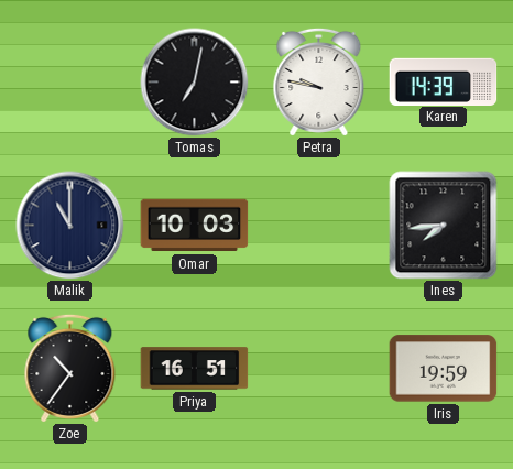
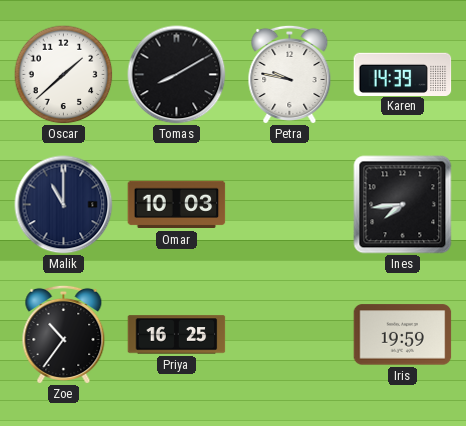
Oscar: none -> 1:38 (64, 75)
Tomas: 7:02 -> 8:10 (177, 75)
Priya: 16:51 -> 16:25 (177, 335)
